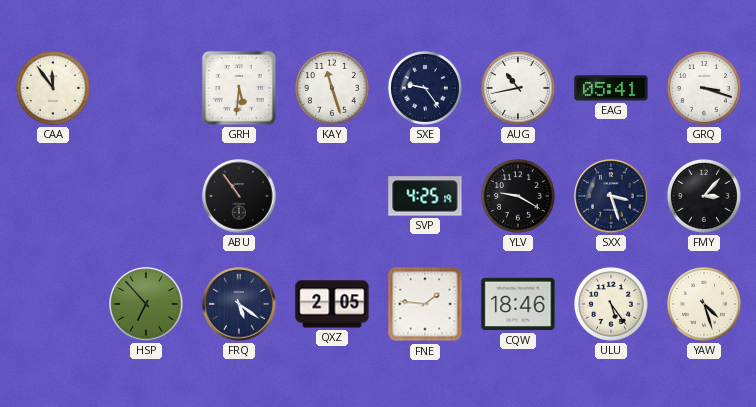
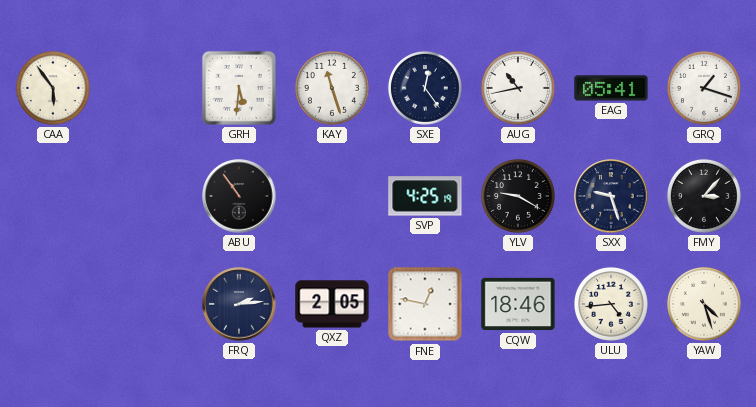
CAA: 11:54 -> 5:54 (53, 88)
SXE: 9:24 -> 12:24 (425, 88)
GRQ: 3:18 -> 1:18 (704, 88)
SXX: 3:27 -> 9:27 (611, 196)
HSP: 6:53 -> none (146, 304)
FRQ: 5:21 -> 2:14 (239, 304)
FNE: 1:46 -> 12:47 (425, 304)
ULU: 5:24 -> 4:44 (611, 304)
